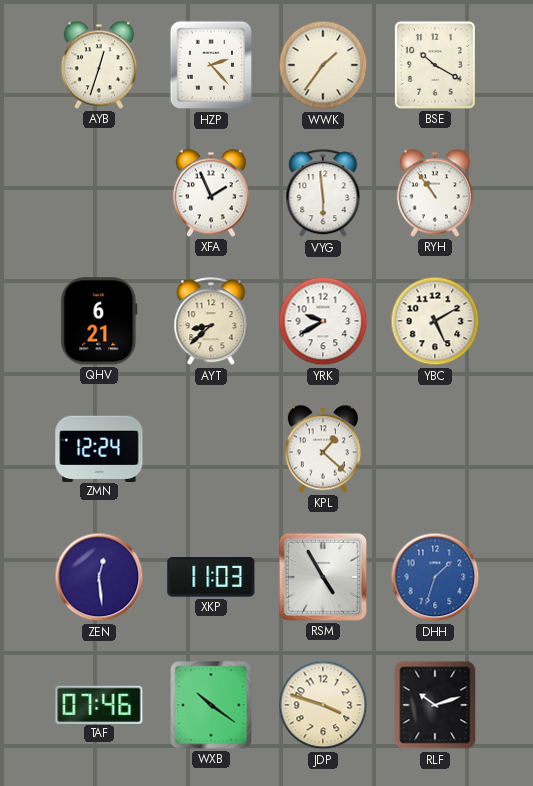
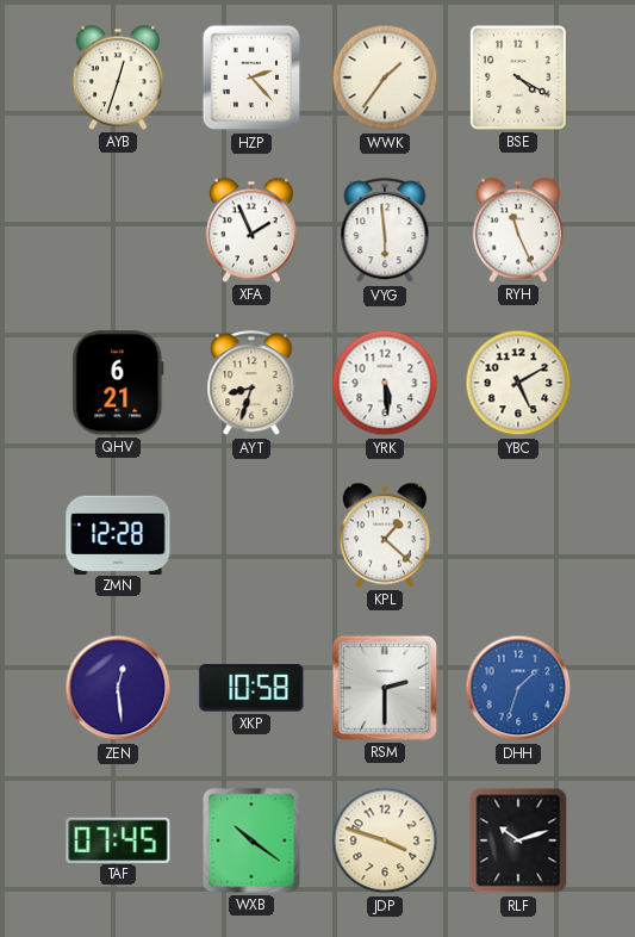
BSE: 10:20 -> 4:20 (518, 77)
RYH: 10:54 -> 11:26 (518, 230)
AYT: 8:38 -> 8:33 (251, 384)
YRK: 9:40 -> 5:29 (385, 383)
ZMN: 12:24 -> 12:28 (118, 534)
XKP: 11:03 -> 10:58 (251, 688)
RSM: 4:55 -> 2:30 (385, 688)
TAF: 07:46 -> 07:45 (118, 839)
